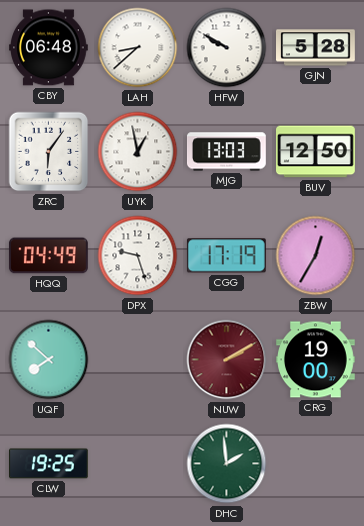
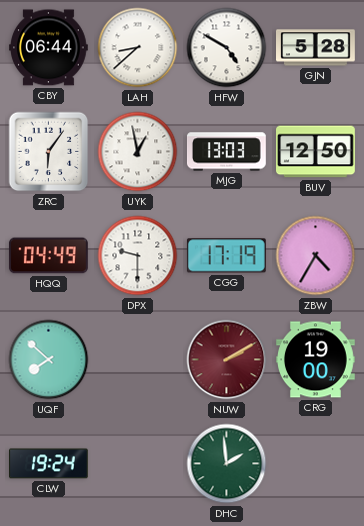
CBY: 06:48 -> 06:44 (49, 48)
HFW: 9:50 -> 4:50 (227, 48)
DPX: 9:27 -> 9:30 (138, 256)
ZBW: 12:35 -> 4:35 (316, 256)
CLW: 19:25 -> 19:24 (49, 464)
